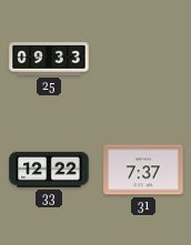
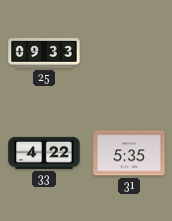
33: 12:22 -> 4:22 (44, 153)
31: 7:37 -> 5:35 (129, 153)
